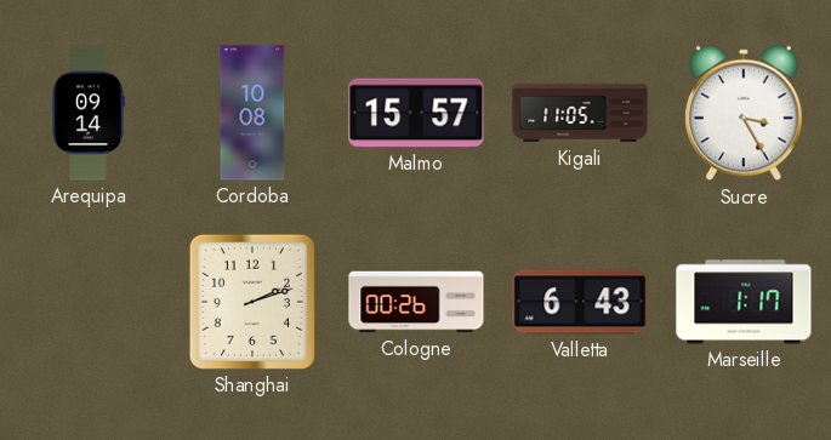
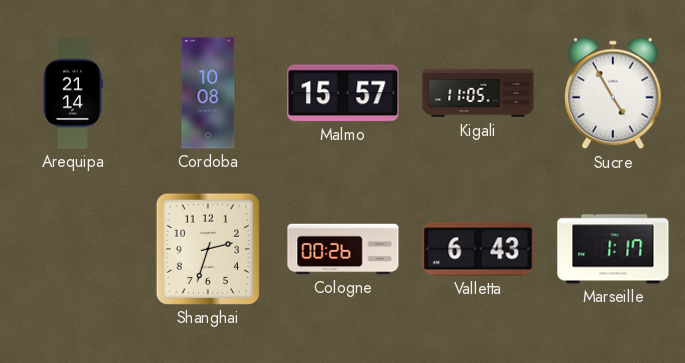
Arequipa: 09:14 -> 21:14 (73, 93)
Sucre: 3:25 -> 4:55 (614, 93)
Shanghai: 2:12 -> 2:33 (208, 249)
